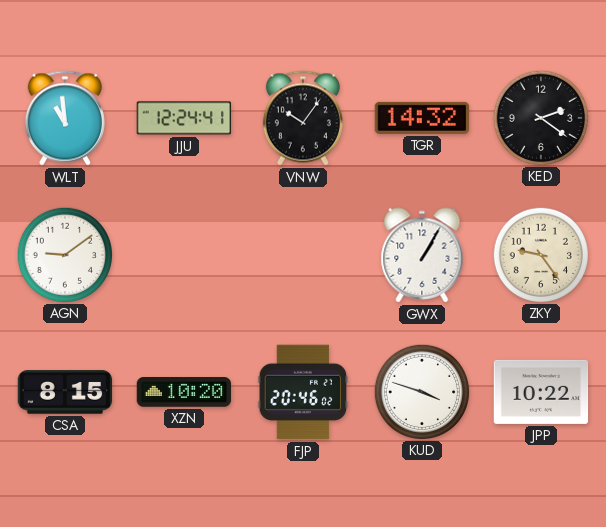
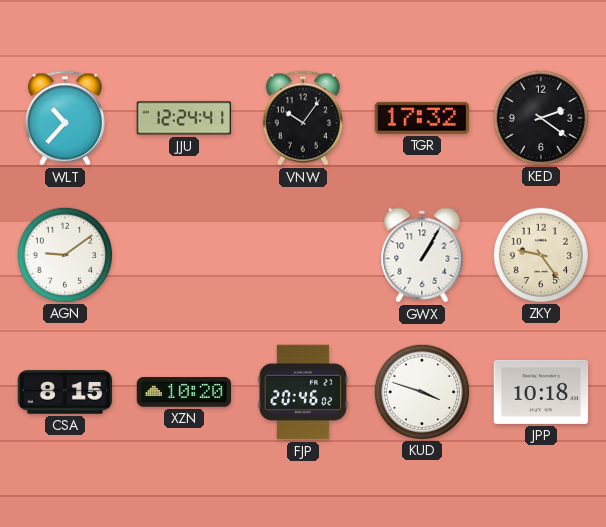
WLT: 10:59 -> 10:37 (65, 118)
TGR: 14:32 -> 17:32 (422, 118)
JPP: 10:22 -> 10:18 (541, 392)
